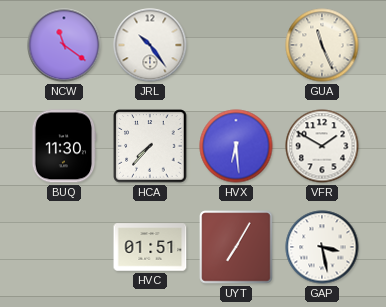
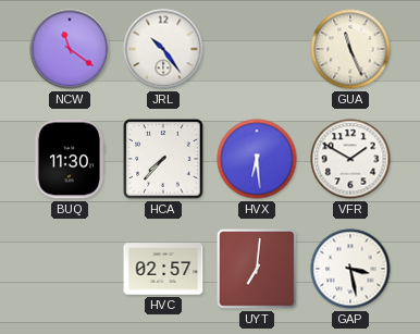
HVC: 01:51 -> 02:57 (163, 269)
UYT: 7:05 -> 7:01 (257, 269)
